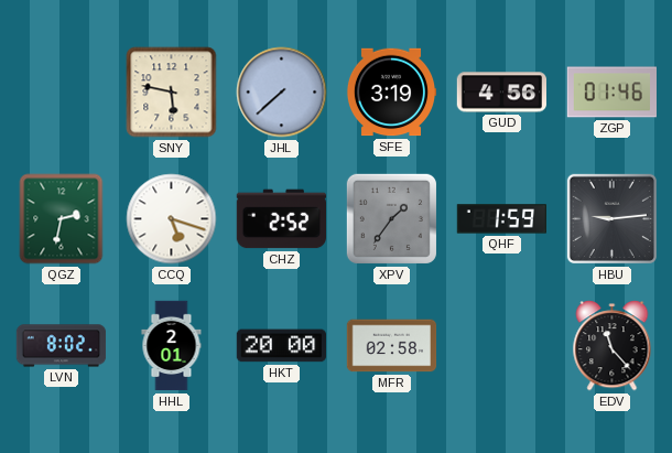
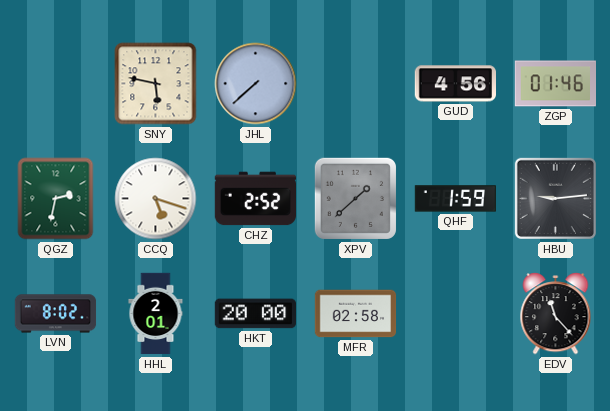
SFE: 3:19 -> none (391, 93)
XPV: 1:36 -> 1:38 (355, 198)
